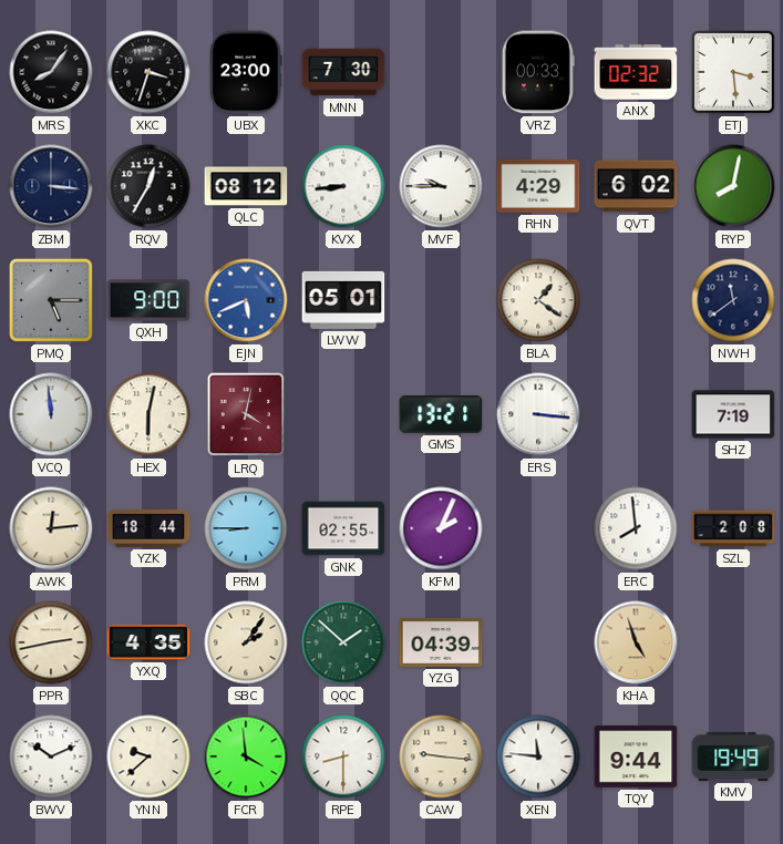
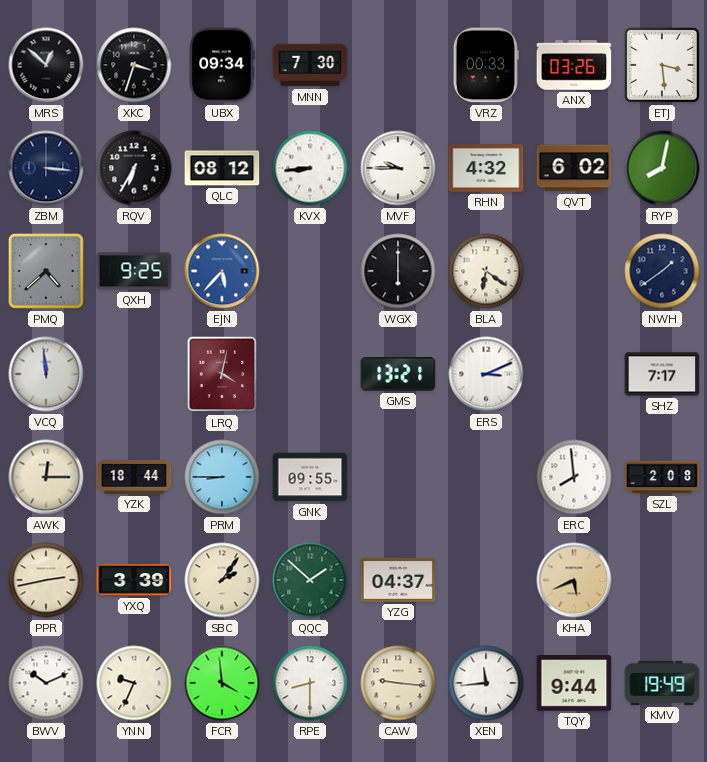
MRS: 8:06 -> 12:52 (46, 65)
UBX: 23:00 -> 09:34 (222, 65)
ANX: 02:32 -> 03:26 (574, 65)
RQV: 12:35 -> 6:35 (134, 168)
RHN: 4:29 -> 4:32 (486, 168)
PMQ: 5:15 -> 4:38 (46, 271)
QXH: 9:00 -> 9:25 (134, 271)
EJN: 5:41 -> 5:37 (222, 271)
LWW: 05:01 -> none (343, 300)
WGX: none -> 6:00 (398, 271)
BLA: 1:21 -> 6:21 (486, 271)
NWH: 11:39 -> 1:39 (662, 271)
HEX: 6:02 -> none (148, 414)
ERS: 3:16 -> 3:11 (486, 374)
SHZ: 7:19 -> 7:17 (662, 374)
AWK: 12:14 -> 12:15 (46, 477)
GNK: 02:55 -> 09:55 (310, 477)
KFM: 2:04 -> none (441, 528)
YXQ: 4:35 -> 3:39 (134, 580)
YZG: 04:39 -> 04:37 (398, 580)
KHA: 4:57 -> 5:41 (574, 580)
YNN: 9:38 -> 9:34 (134, 683)
XEN: 11:46 -> 11:44 (486, 683)
